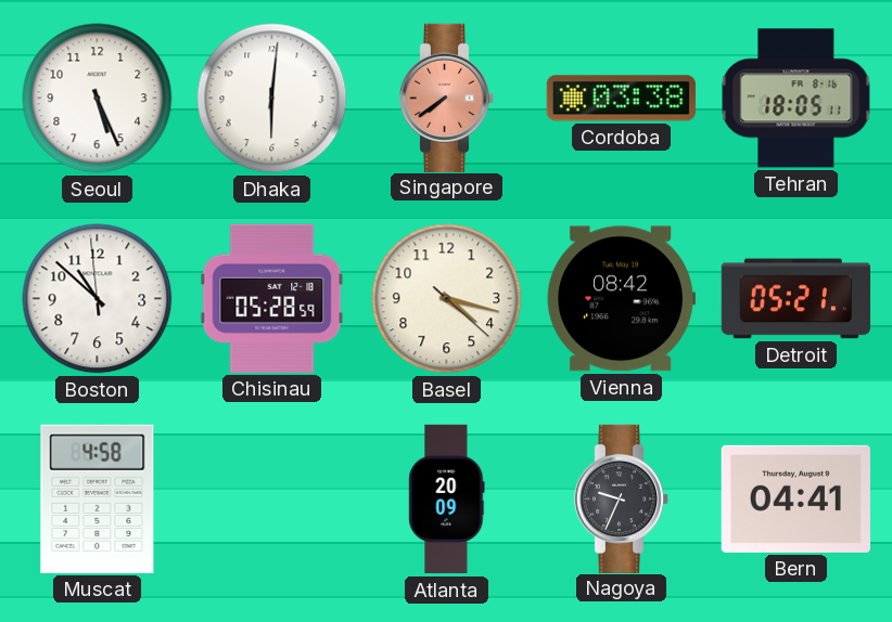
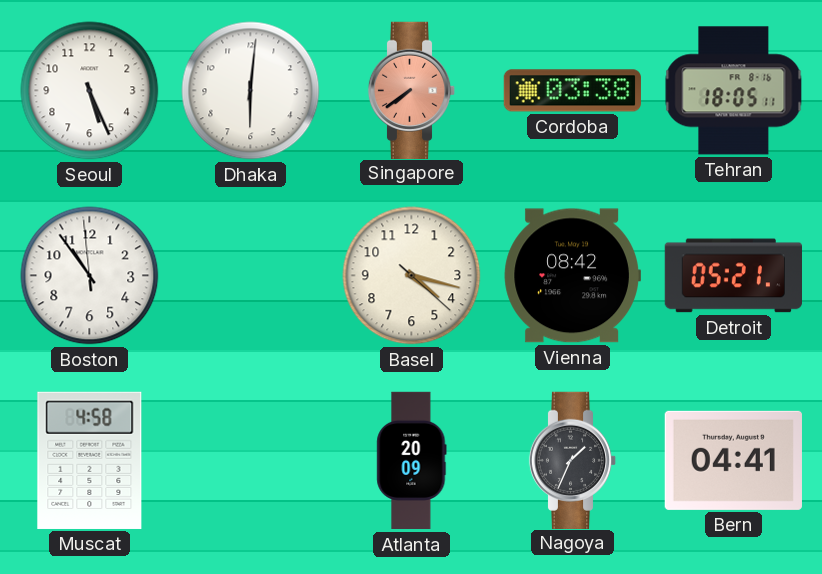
Boston: 10:51 -> 10:53 (90, 276)
Chisinau: 05:28 -> none (272, 298)
Nagoya: 9:34 -> 1:34 (573, 460)
